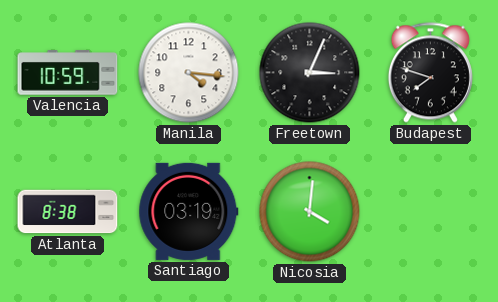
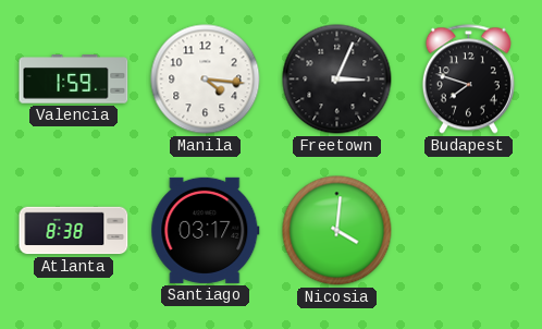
Valencia: 10:59 -> 1:59 (74, 80)
Santiago: 03:19 -> 03:17 (206, 230)
